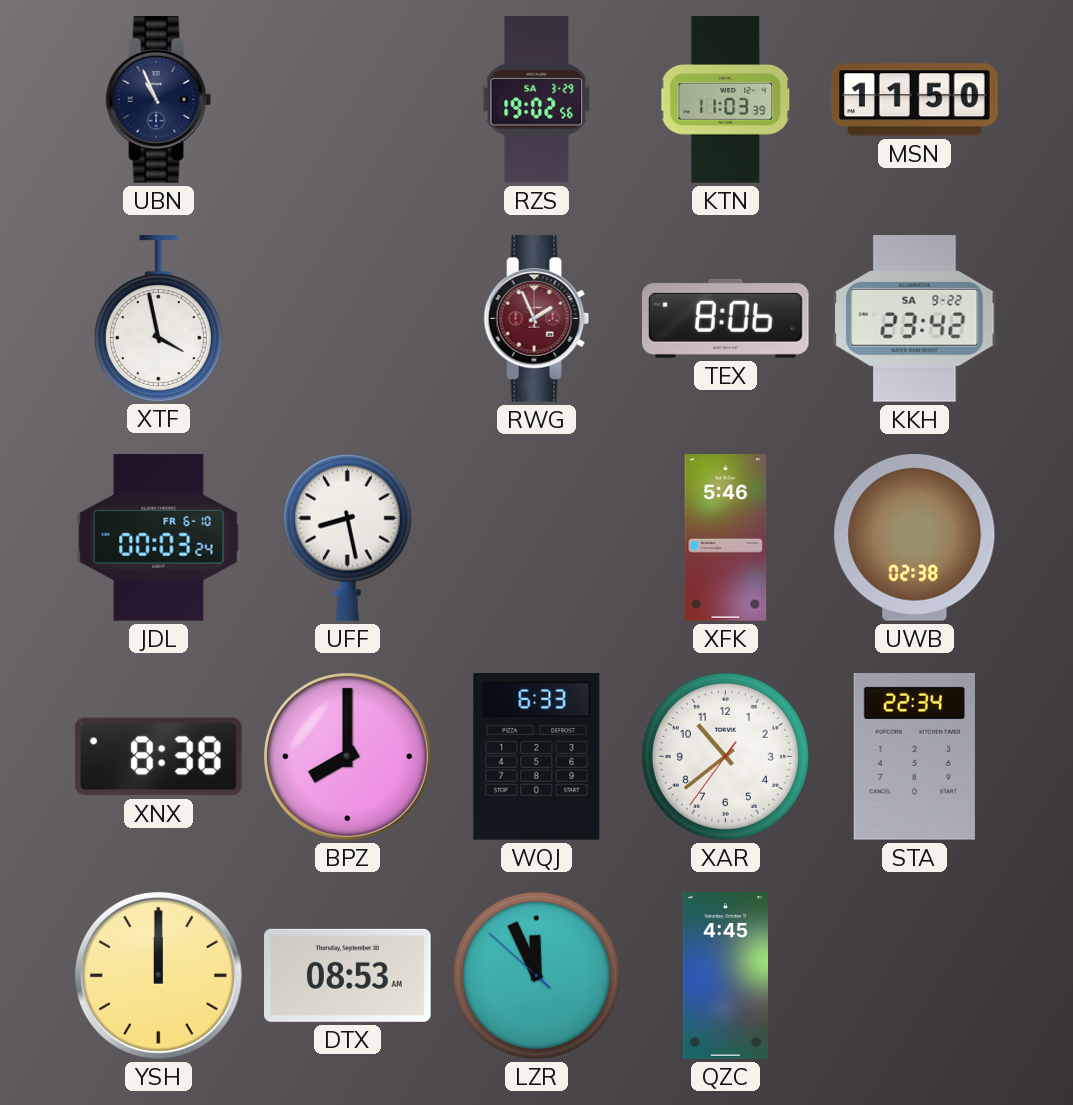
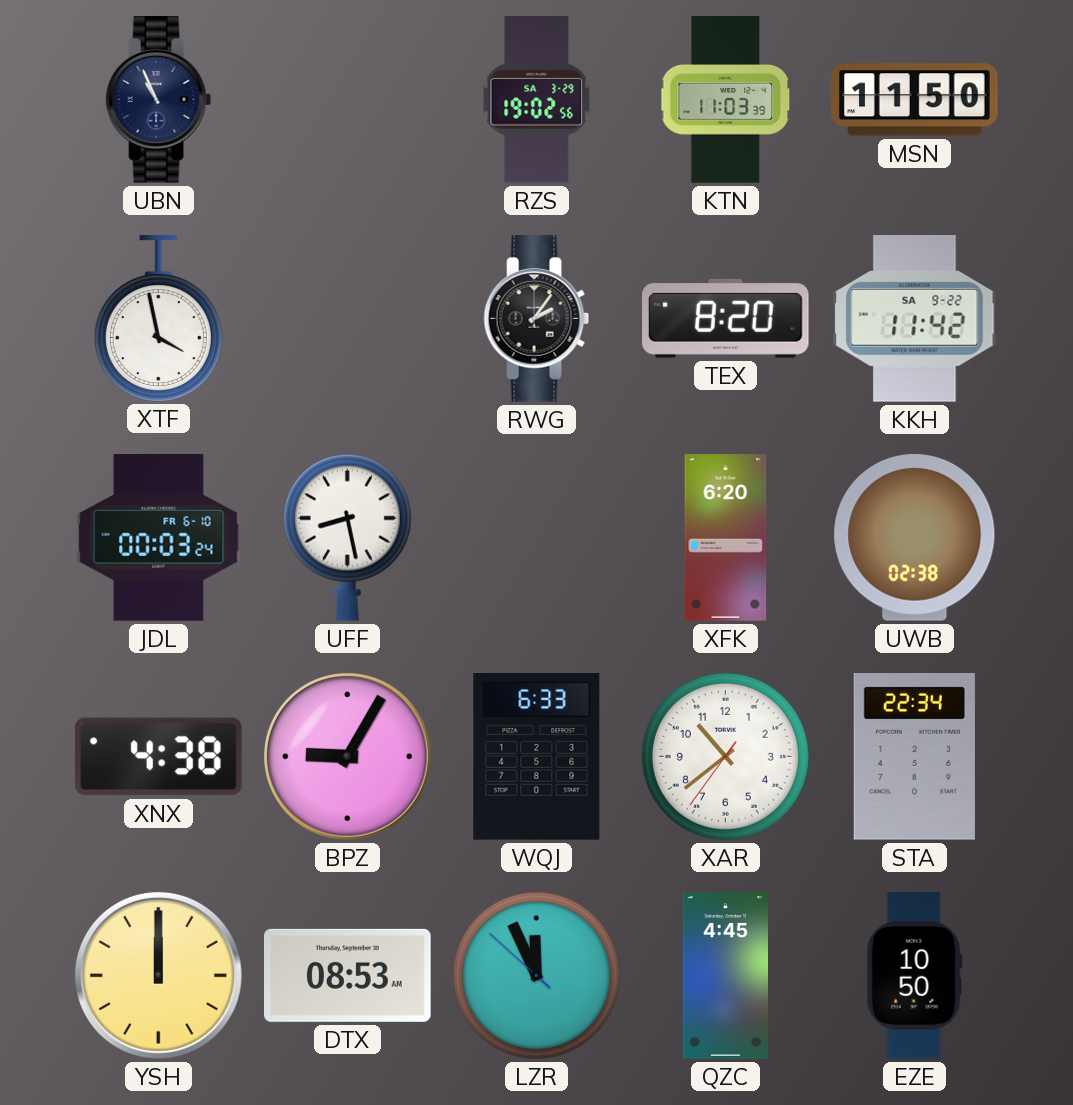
RWG: 1:56 -> 2:06 (537, 319)
RWG dial: burgundy -> black (537, 319)
TEX: 8:06 -> 8:20 (726, 318)
KKH: 23:42 -> 11:42 (915, 319)
XFK: 5:46 -> 6:20 (726, 538)
XNX: 8:38 -> 4:38 (159, 757)
BPZ: 8:00 -> 9:05 (347, 756)
EZE: none -> 10:50 (914, 976)
